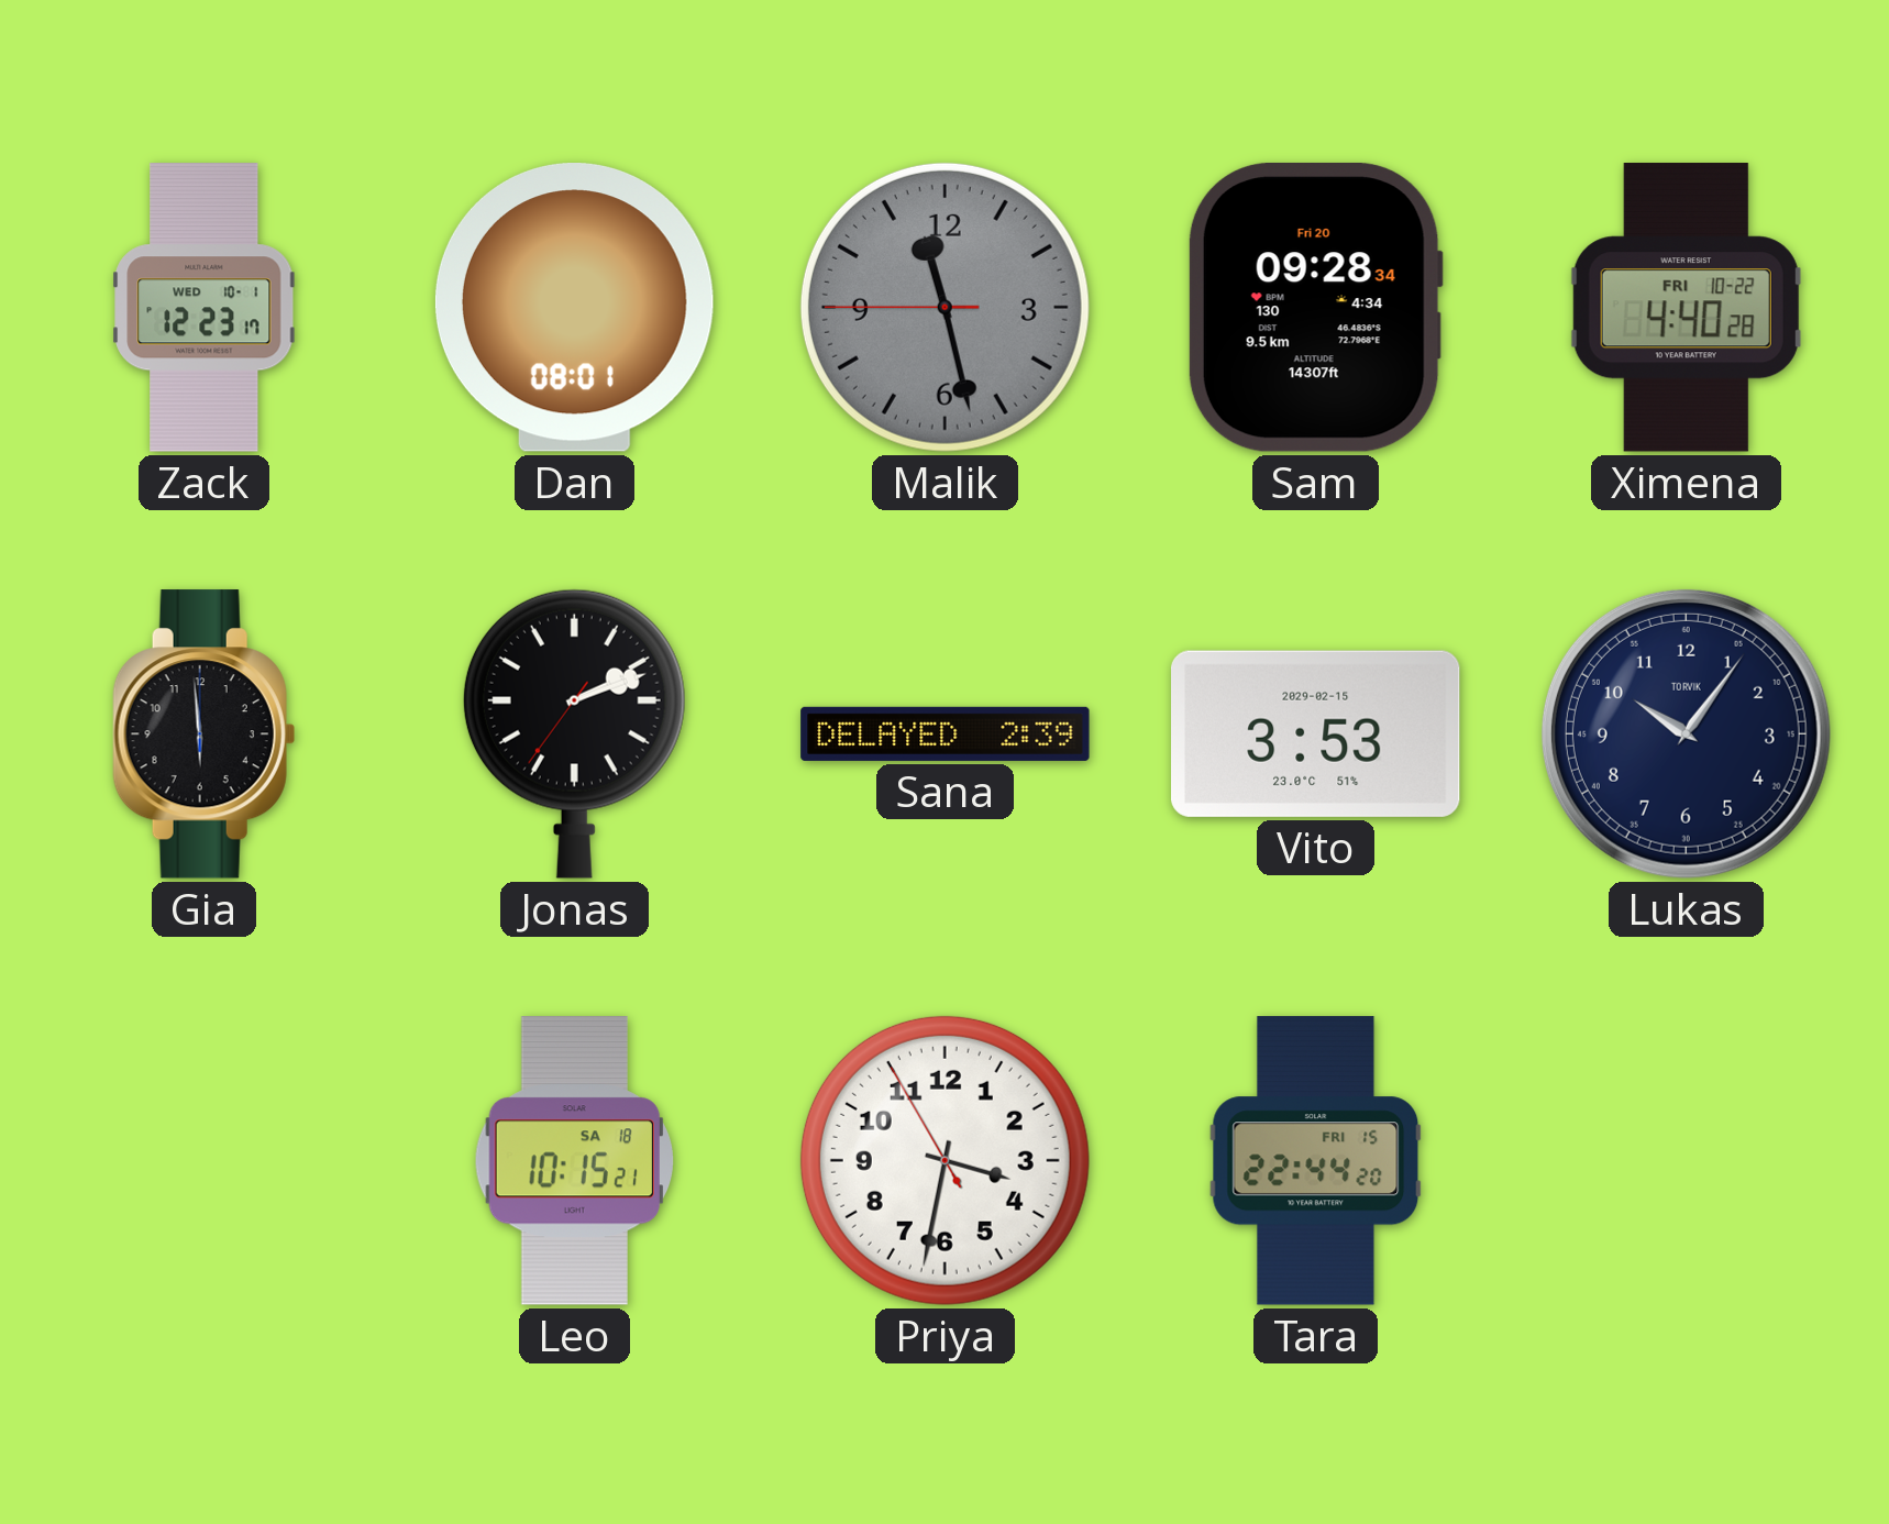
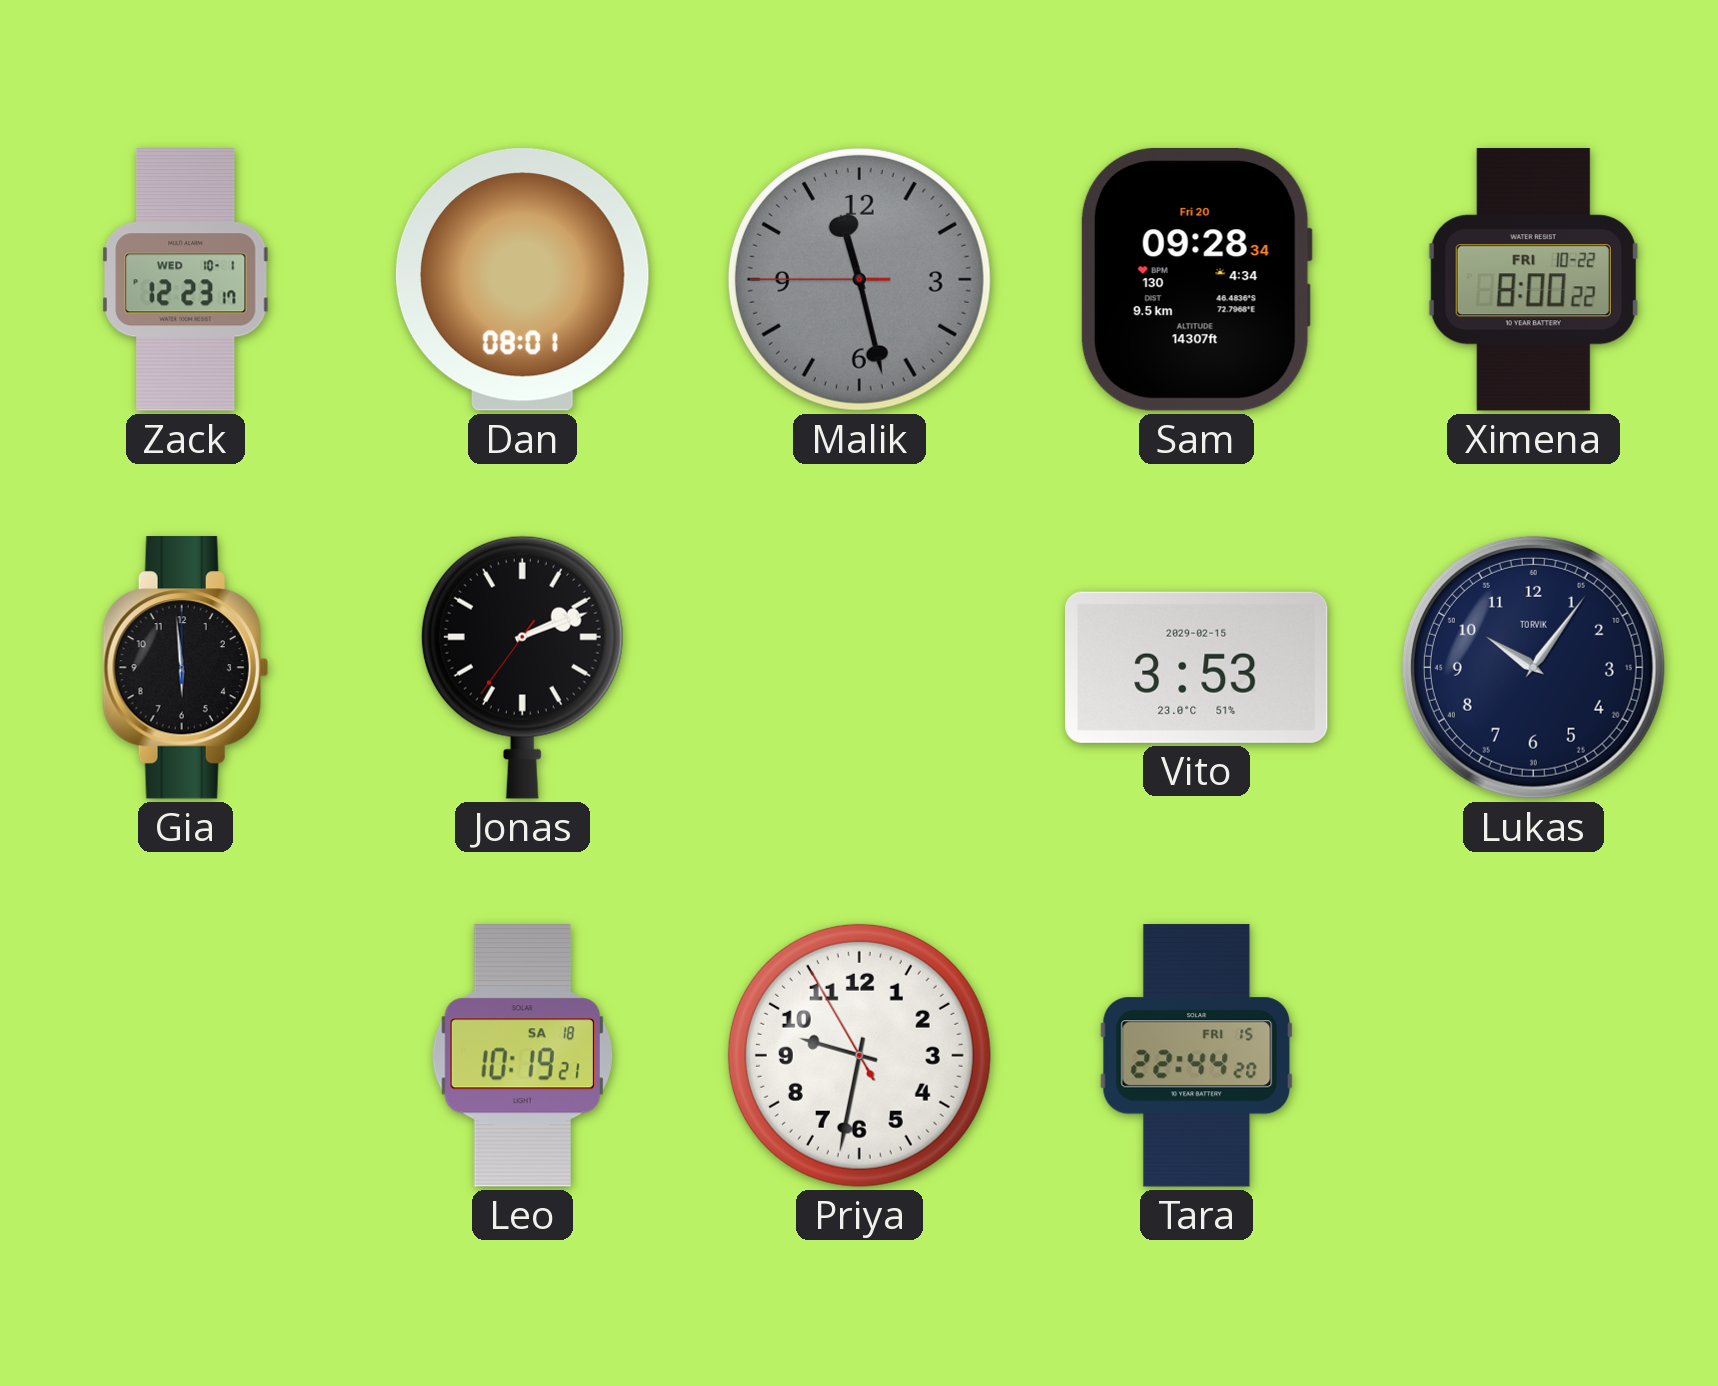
Ximena: 4:40 -> 8:00 (1533, 280)
Sana: 2:39 -> none (946, 733)
Leo: 10:15 -> 10:19 (522, 1056)
Priya: 3:31 -> 9:31 (859, 1055)
